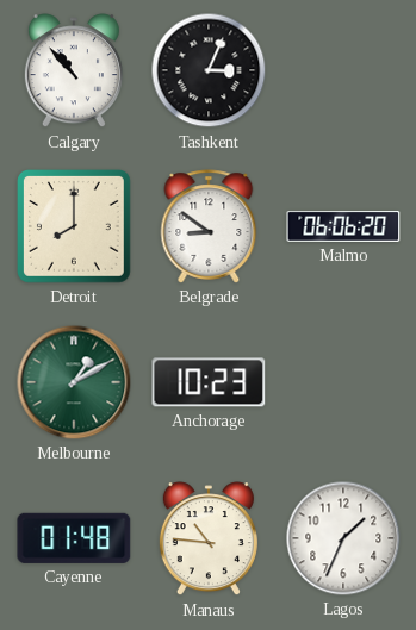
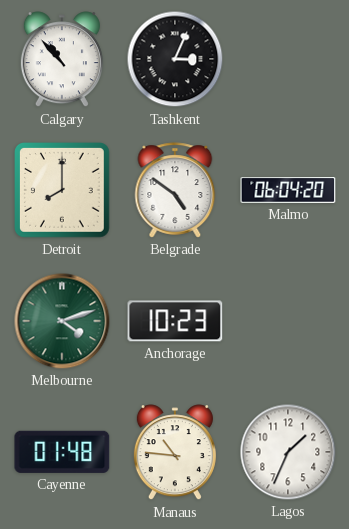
Belgrade: 8:51 -> 4:51 (175, 190)
Malmo: 06:06 -> 06:04 (288, 191)
Melbourne: 1:10 -> 4:12 (62, 321)
